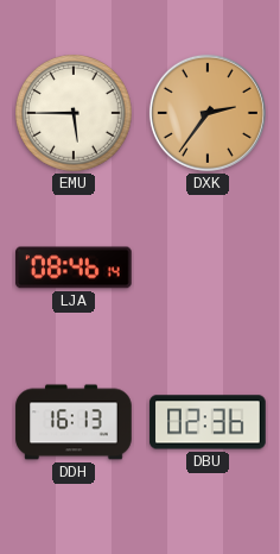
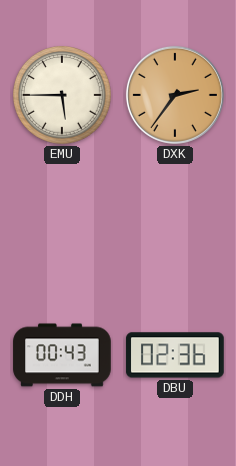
LJA: 08:46 -> none (74, 267)
DDH: 16:13 -> 00:43 (62, 355)
